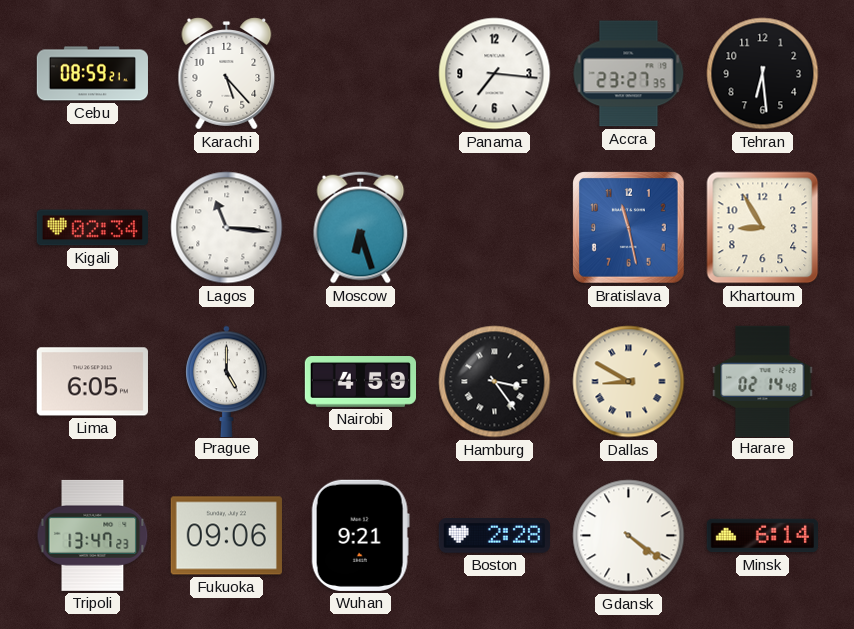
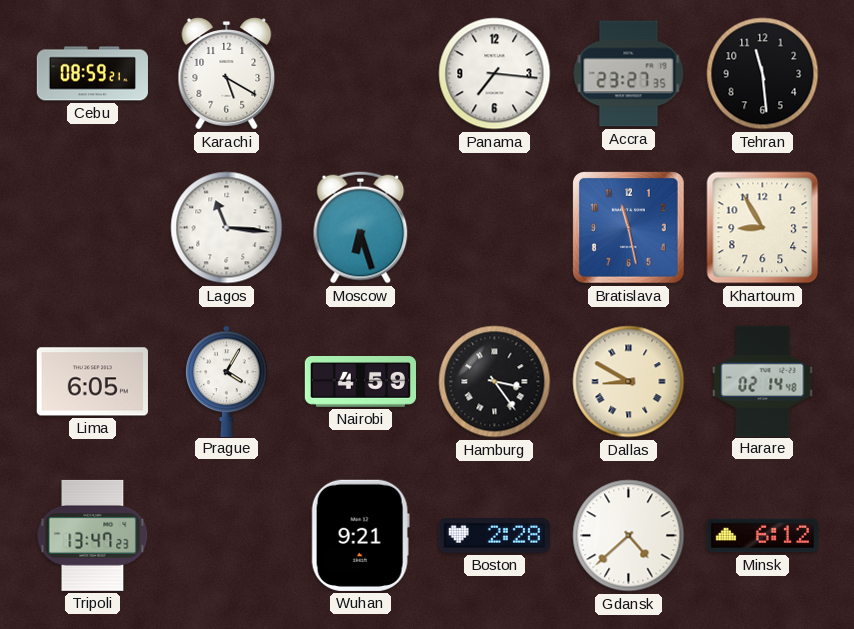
Karachi: 5:23 -> 5:20 (227, 74)
Tehran: 6:29 -> 11:29 (763, 74)
Kigali: 02:34 -> none (92, 228)
Prague: 5:00 -> 4:05 (227, 381)
Fukuoka: 09:06 -> none (226, 536)
Gdansk: 4:21 -> 4:38 (629, 536)
Minsk: 6:14 -> 6:12 (762, 536)
